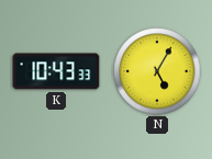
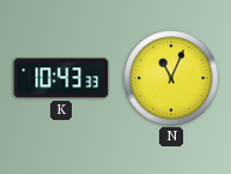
N: 5:05 -> 11:04 (171, 78)
